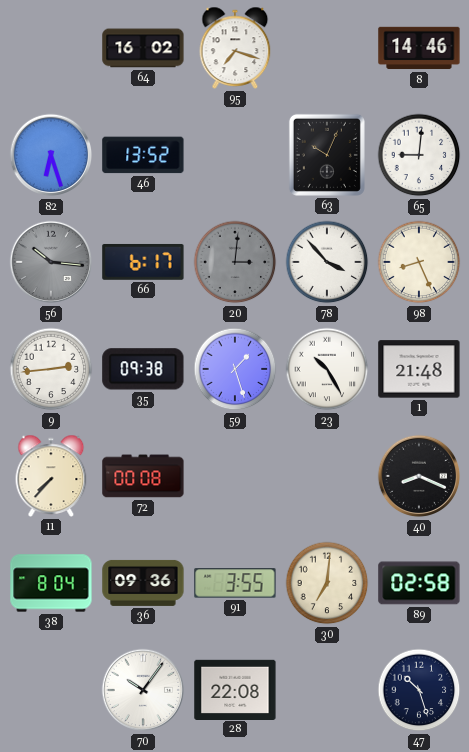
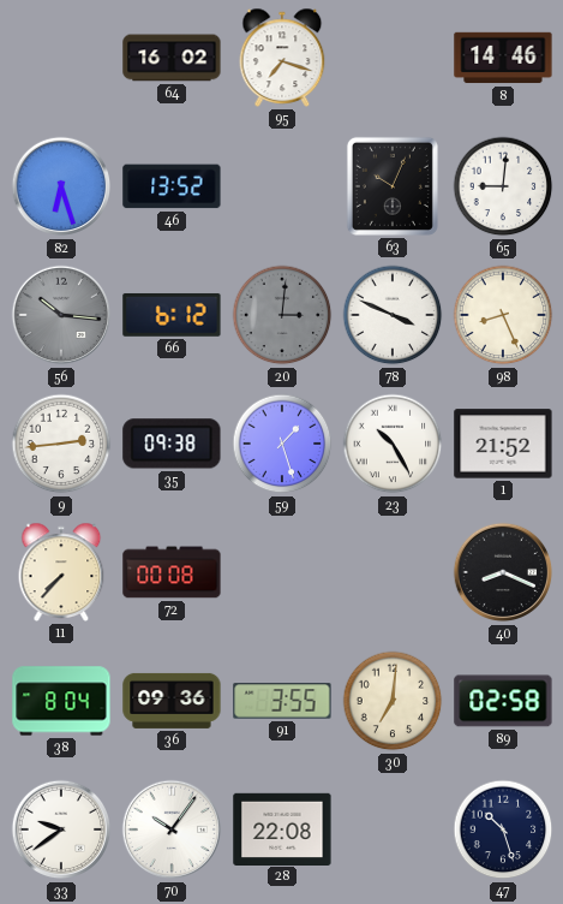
66: 6:17 -> 6:12 (172, 315)
78: 3:53 -> 3:49 (393, 315)
1: 21:48 -> 21:52 (503, 444)
33: none -> 9:39 (61, 829)
